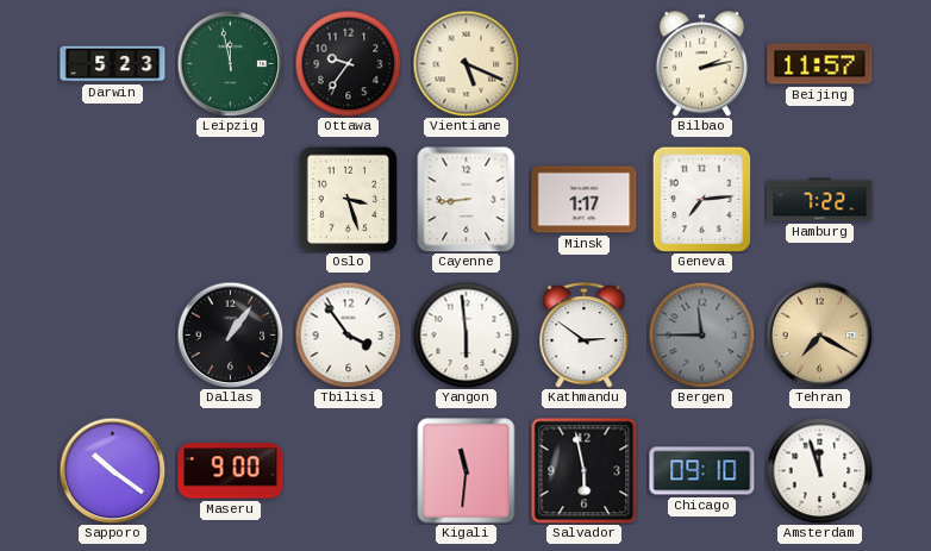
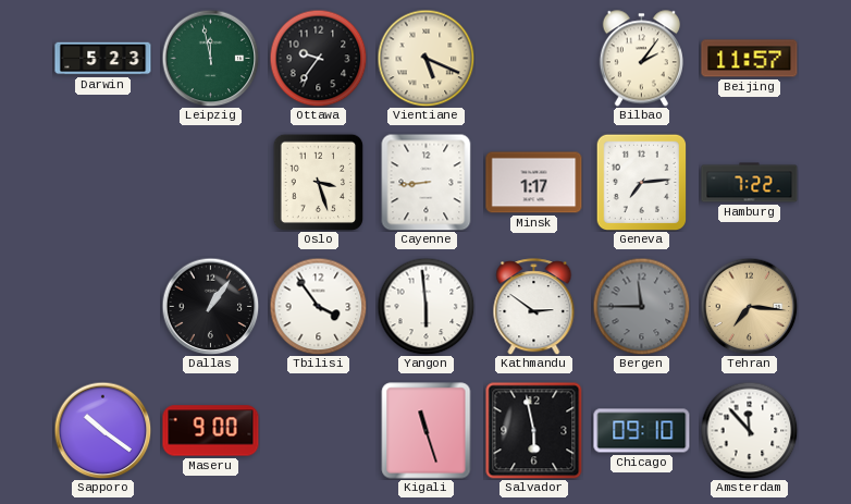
Bilbao: 2:13 -> 2:06 (641, 59)
Tehran: 7:20 -> 7:16 (749, 306)
Kigali: 11:31 -> 11:27 (427, 431)
Amsterdam: 11:57 -> 11:53 (749, 430)
